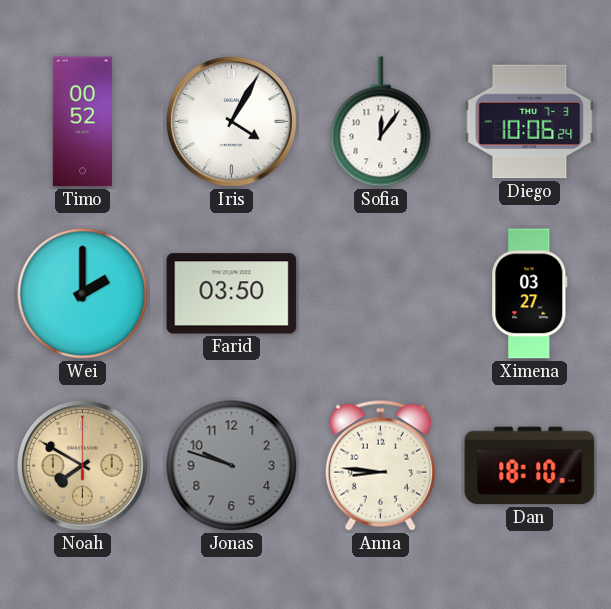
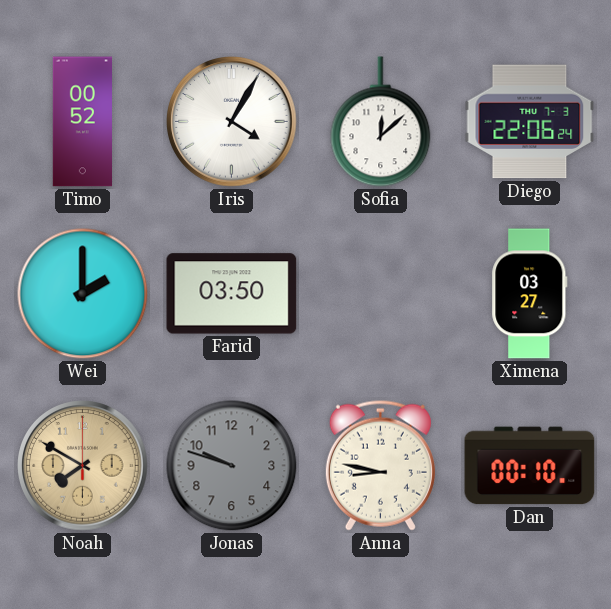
Sofia: 12:06 -> 12:08 (381, 122)
Diego: 10:06 -> 22:06 (530, 122)
Anna: 8:46 -> 8:47 (380, 465)
Dan: 18:10 -> 00:10 (530, 466)
